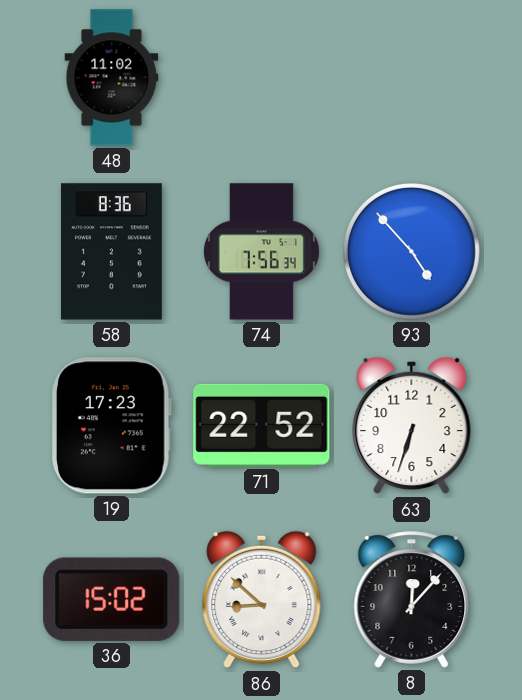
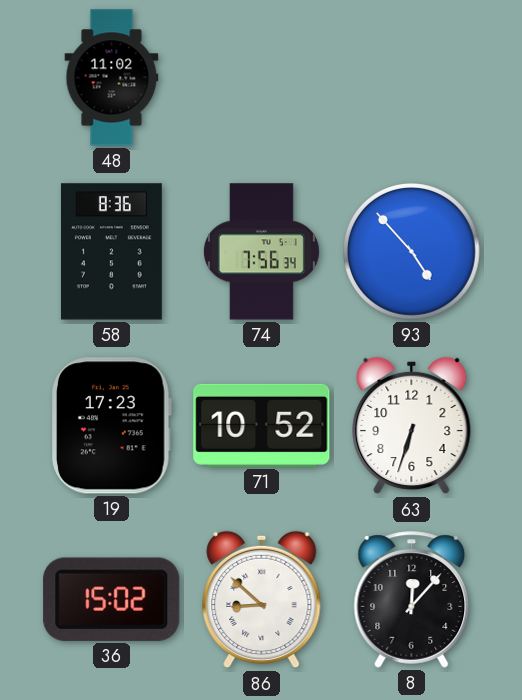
71: 22:52 -> 10:52 (262, 425)
